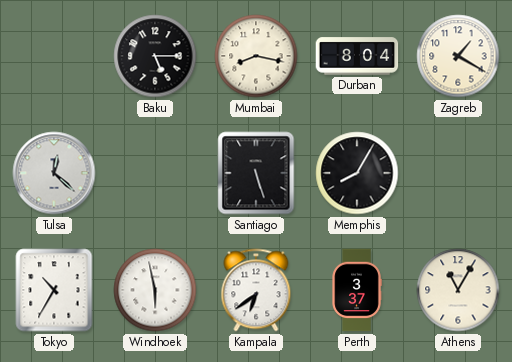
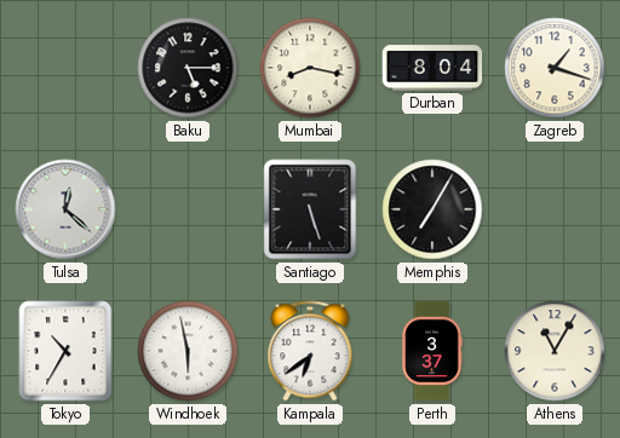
Zagreb: 1:20 -> 1:18 (555, 68)
Memphis: 8:05 -> 7:05 (432, 209)
